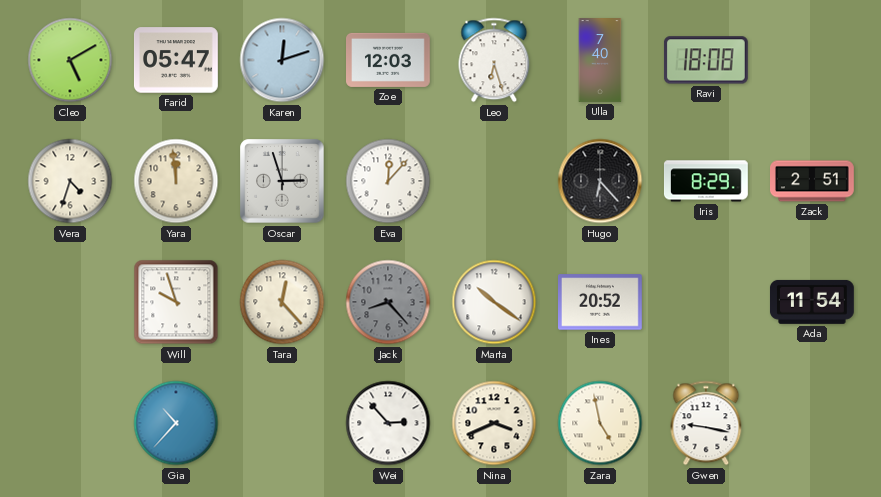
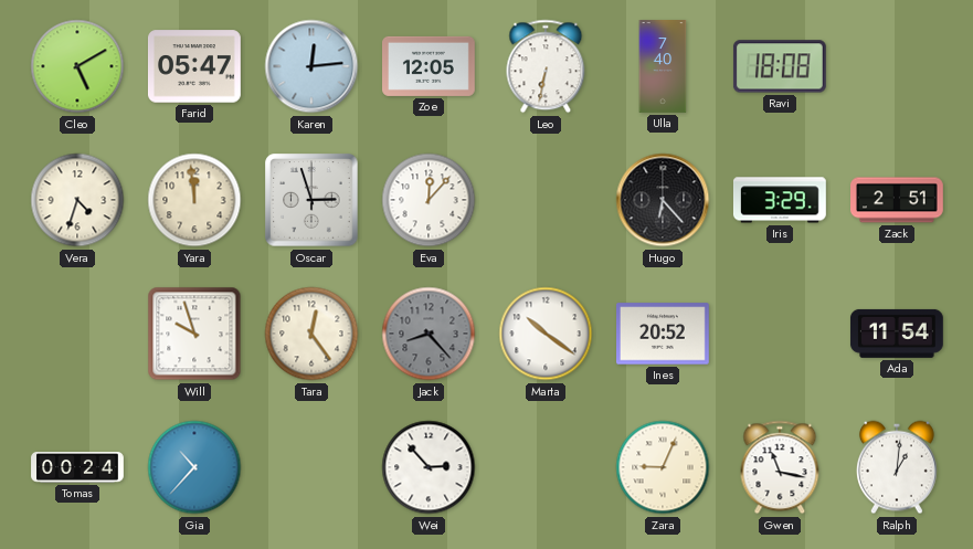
Karen: 12:12 -> 12:14 (311, 66)
Zoe: 12:03 -> 12:05 (430, 66)
Leo: 6:27 -> 6:32 (546, 66)
Iris: 8:29 -> 3:29 (780, 200)
Tara: 12:23 -> 12:24 (311, 334)
Tomas: none -> 00:24 (77, 468)
Nina: 3:41 -> none (494, 423)
Zara: 4:58 -> 9:04 (663, 467)
Gwen: 9:17 -> 11:17 (780, 467)
Ralph: none -> 1:01 (897, 467)
